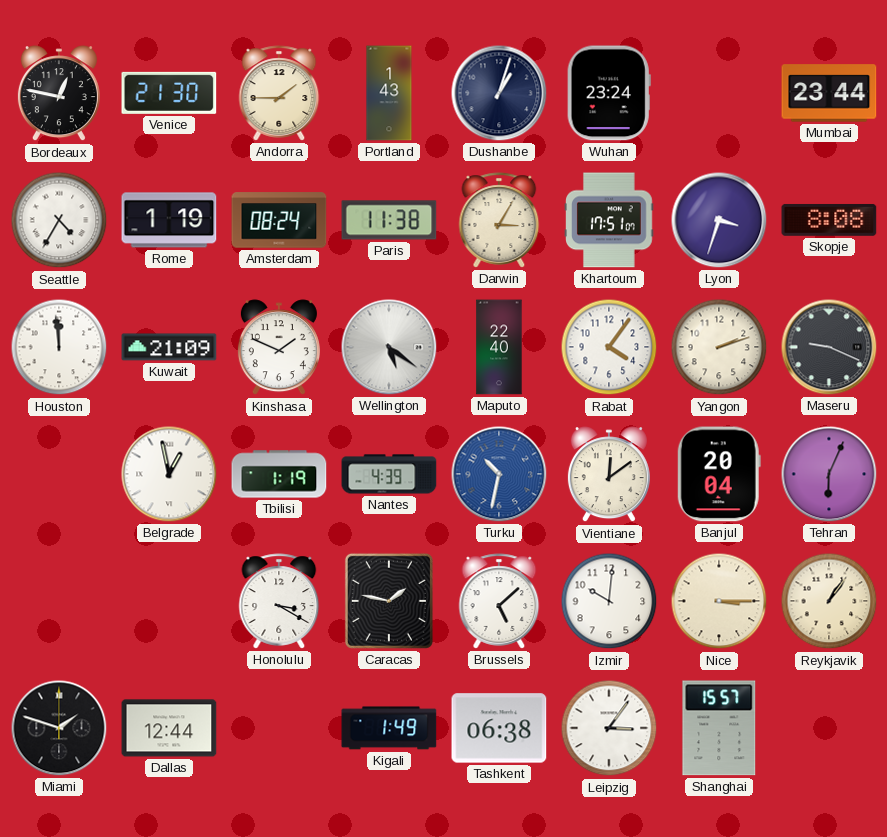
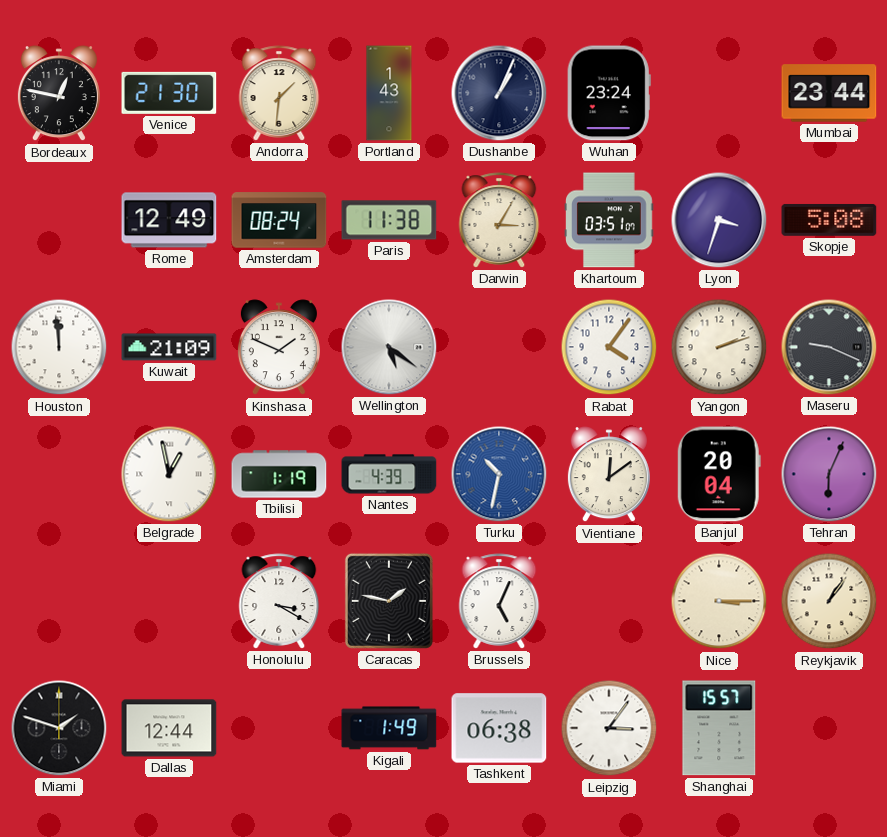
Andorra: 1:45 -> 1:31 (279, 93)
Dushanbe: 1:03 -> 1:04 (499, 93)
Seattle: 4:35 -> none (59, 220)
Rome: 1:19 -> 12:49 (169, 220)
Khartoum: 17:51 -> 03:51 (610, 220)
Skopje: 8:08 -> 5:08 (829, 220)
Maputo: 22:40 -> none (499, 347)
Brussels: 5:08 -> 5:04 (499, 601)
Izmir: 10:01 -> none (609, 601)
